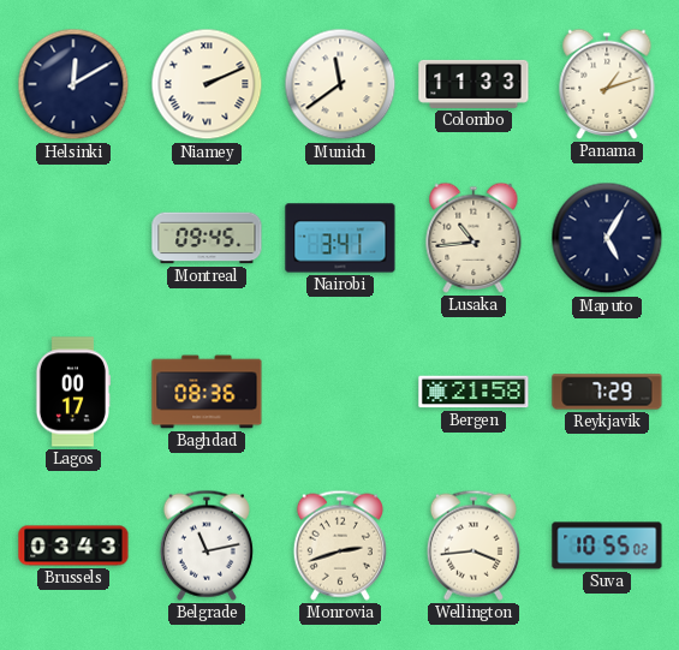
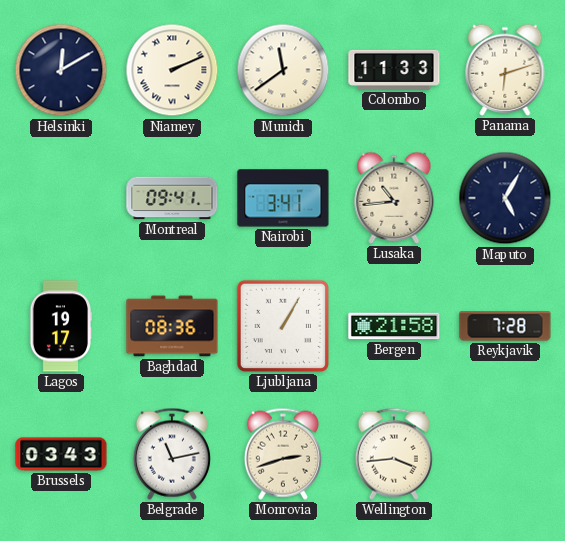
Panama: 1:12 -> 6:12 (505, 70)
Montreal: 09:45 -> 09:41 (172, 198)
Lagos: 00:17 -> 19:17 (61, 326)
Ljubljana: none -> 1:05 (283, 326)
Reykjavik: 7:29 -> 7:28 (505, 326)
Suva: 10:55 -> none (607, 545)
